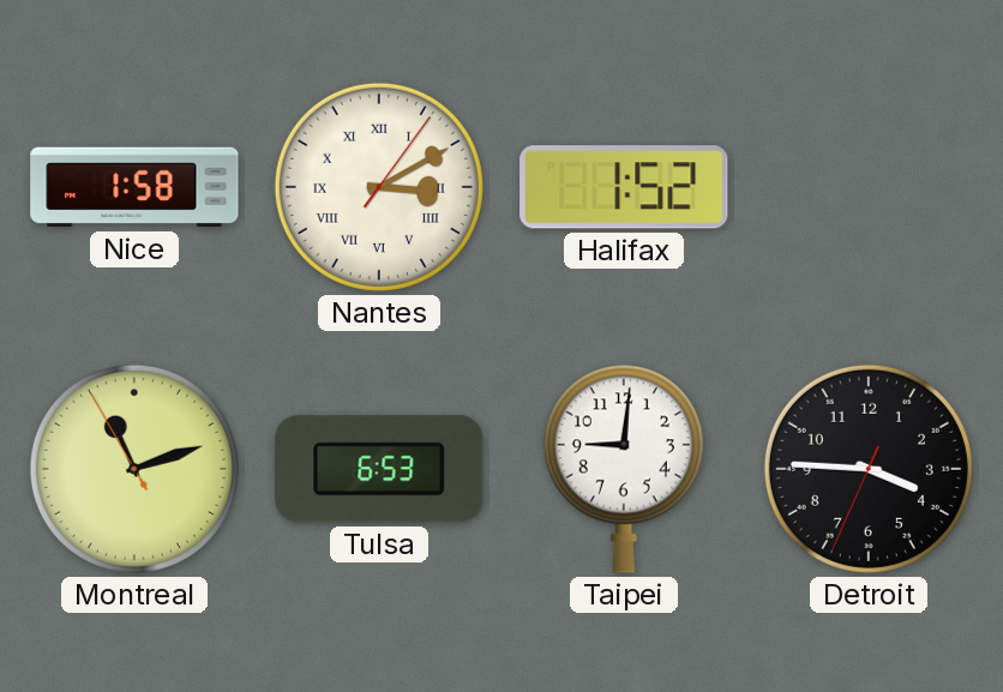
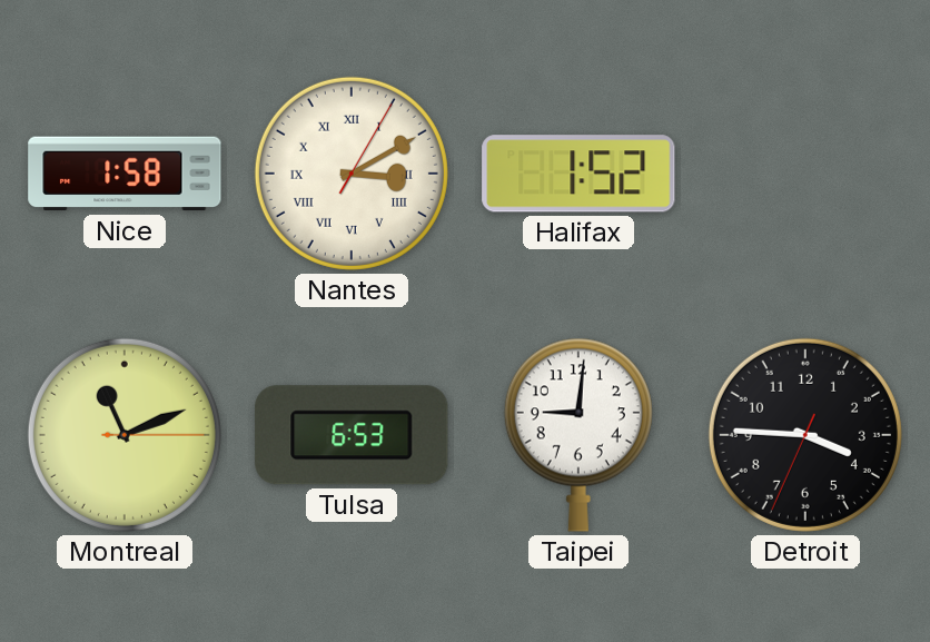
Nantes: 3:10:06 -> 3:10:05 (352, 174)
Montreal: 11:11:55 -> 11:11:15 (125, 435)
